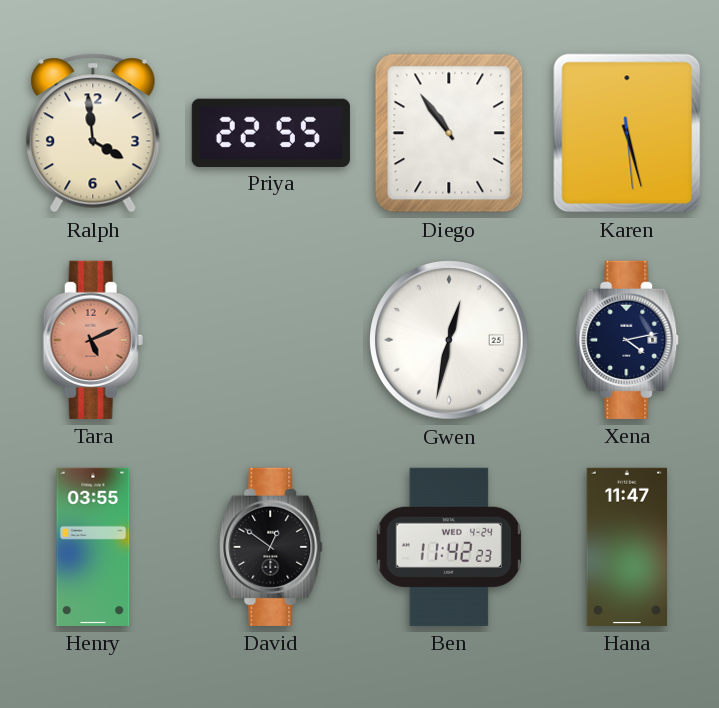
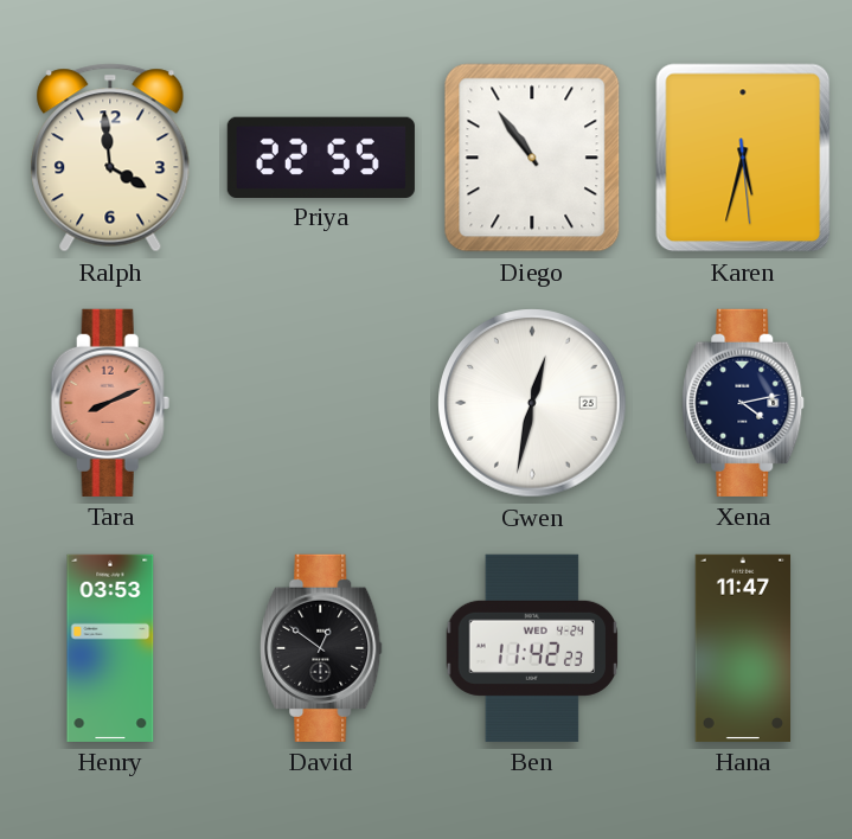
Karen: 5:27 -> 5:32 (743, 158)
Tara: 5:11 -> 8:11 (110, 403)
Henry: 03:55 -> 03:53 (110, 648)
